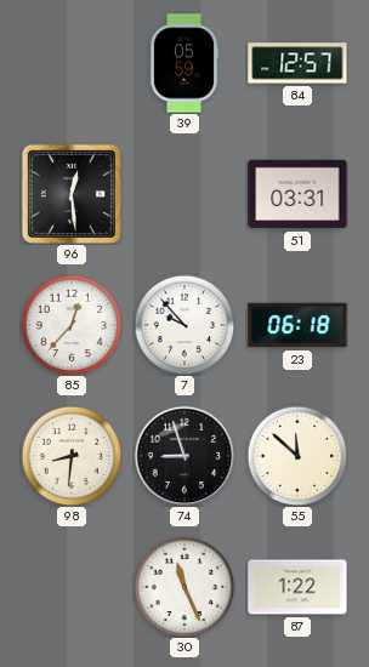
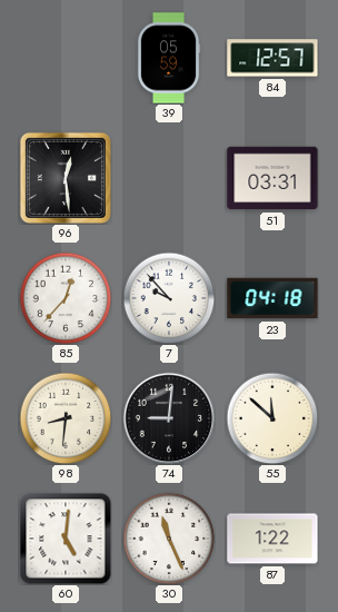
23: 06:18 -> 04:18 (272, 298)
74: 8:57 -> 9:01 (169, 418)
60: none -> 5:01 (66, 539)
